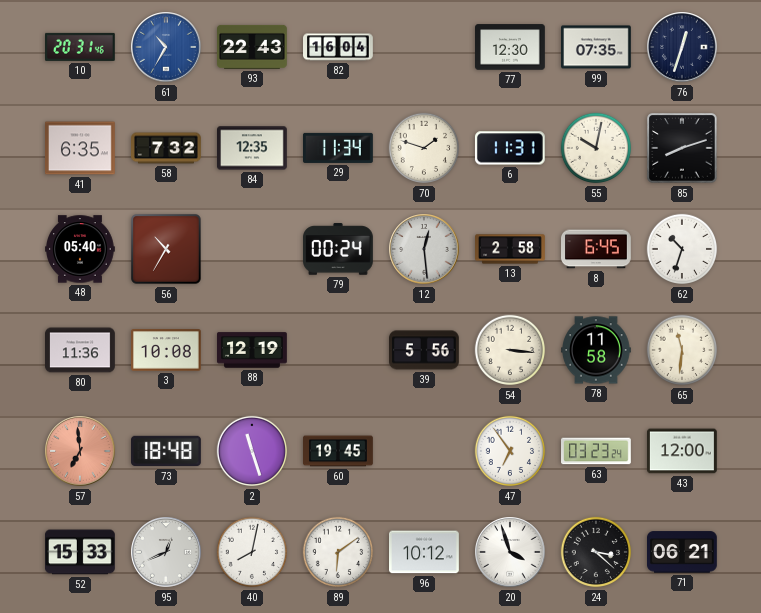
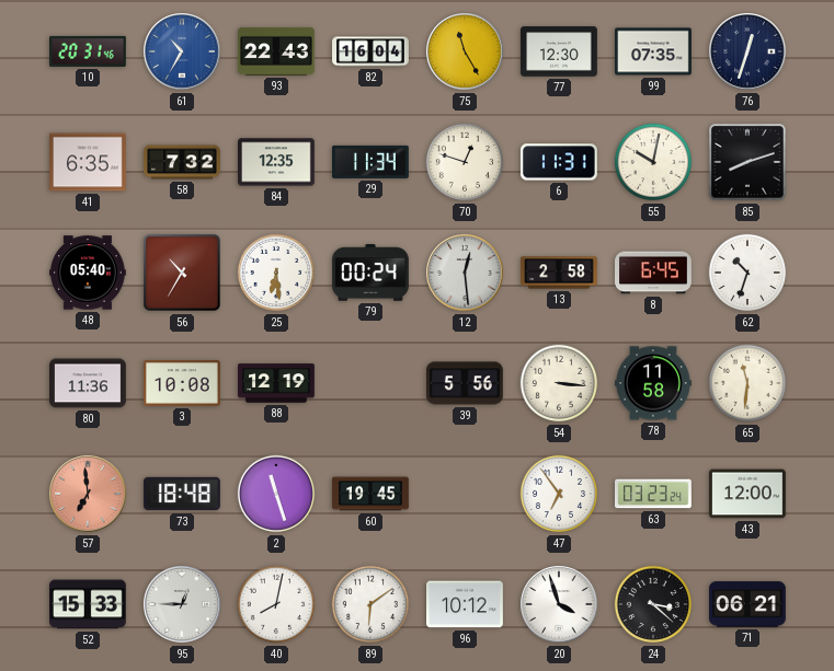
75: none -> 11:25 (465, 51)
70: 1:48 -> 12:48 (465, 162)
25: none -> 6:29 (276, 273)
95: 12:41 -> 12:45 (182, 604)
